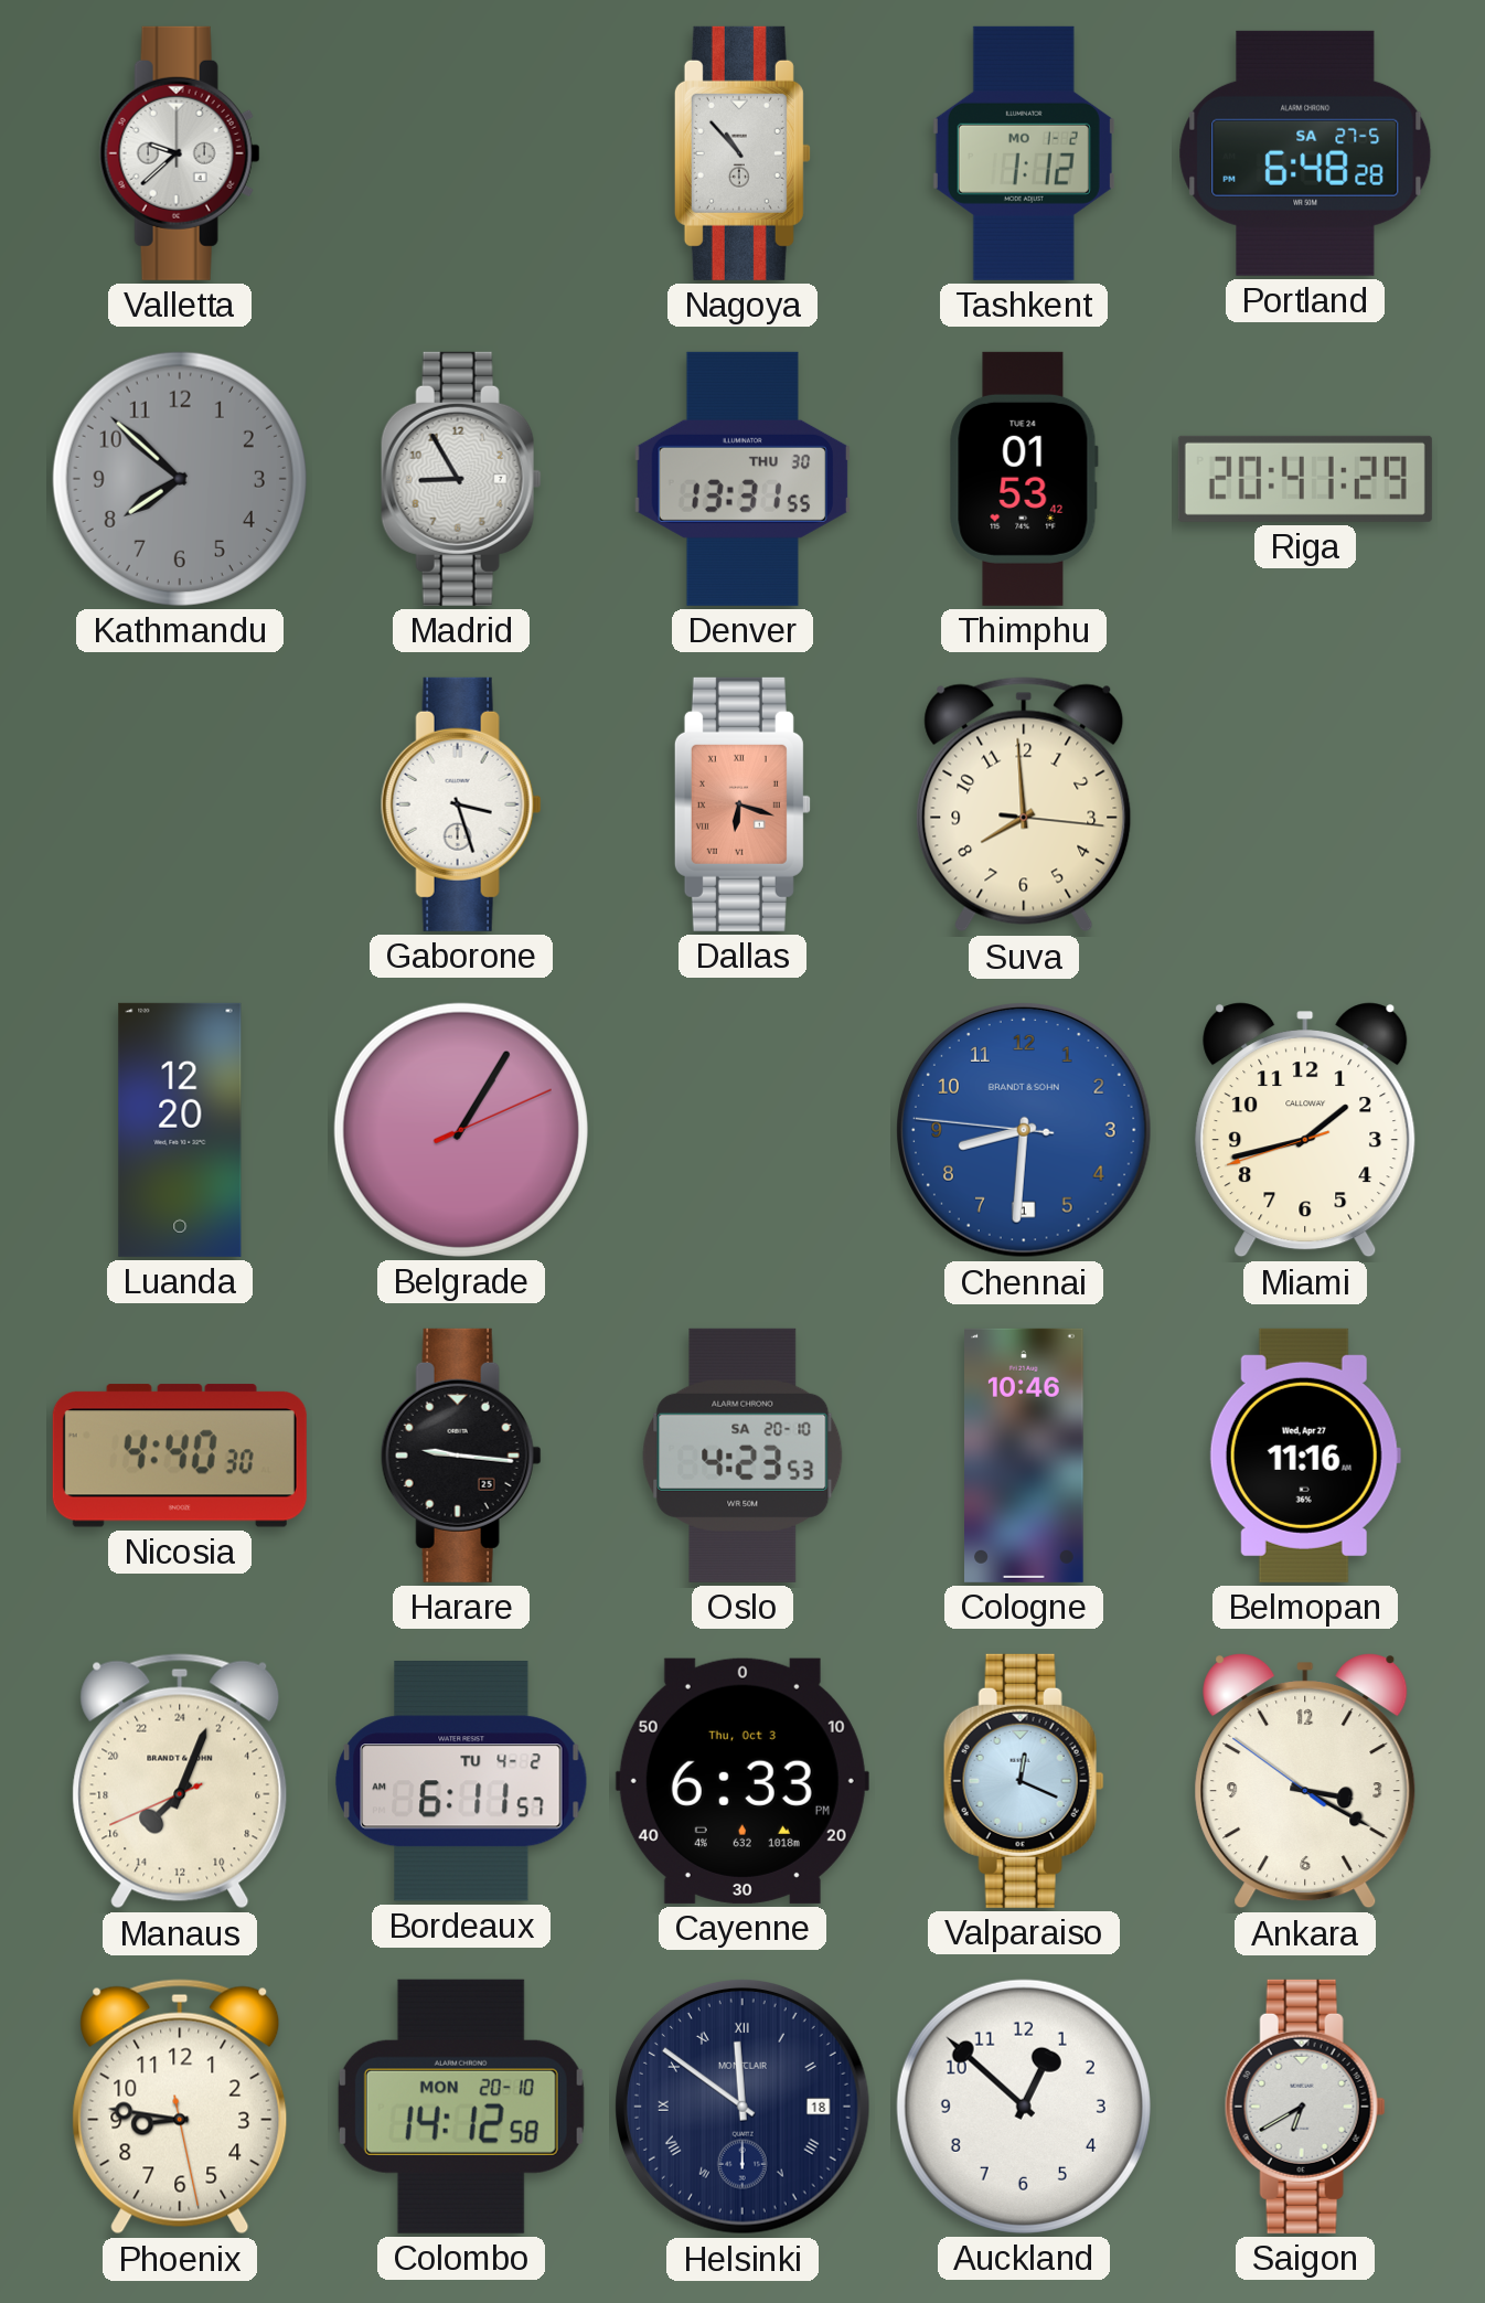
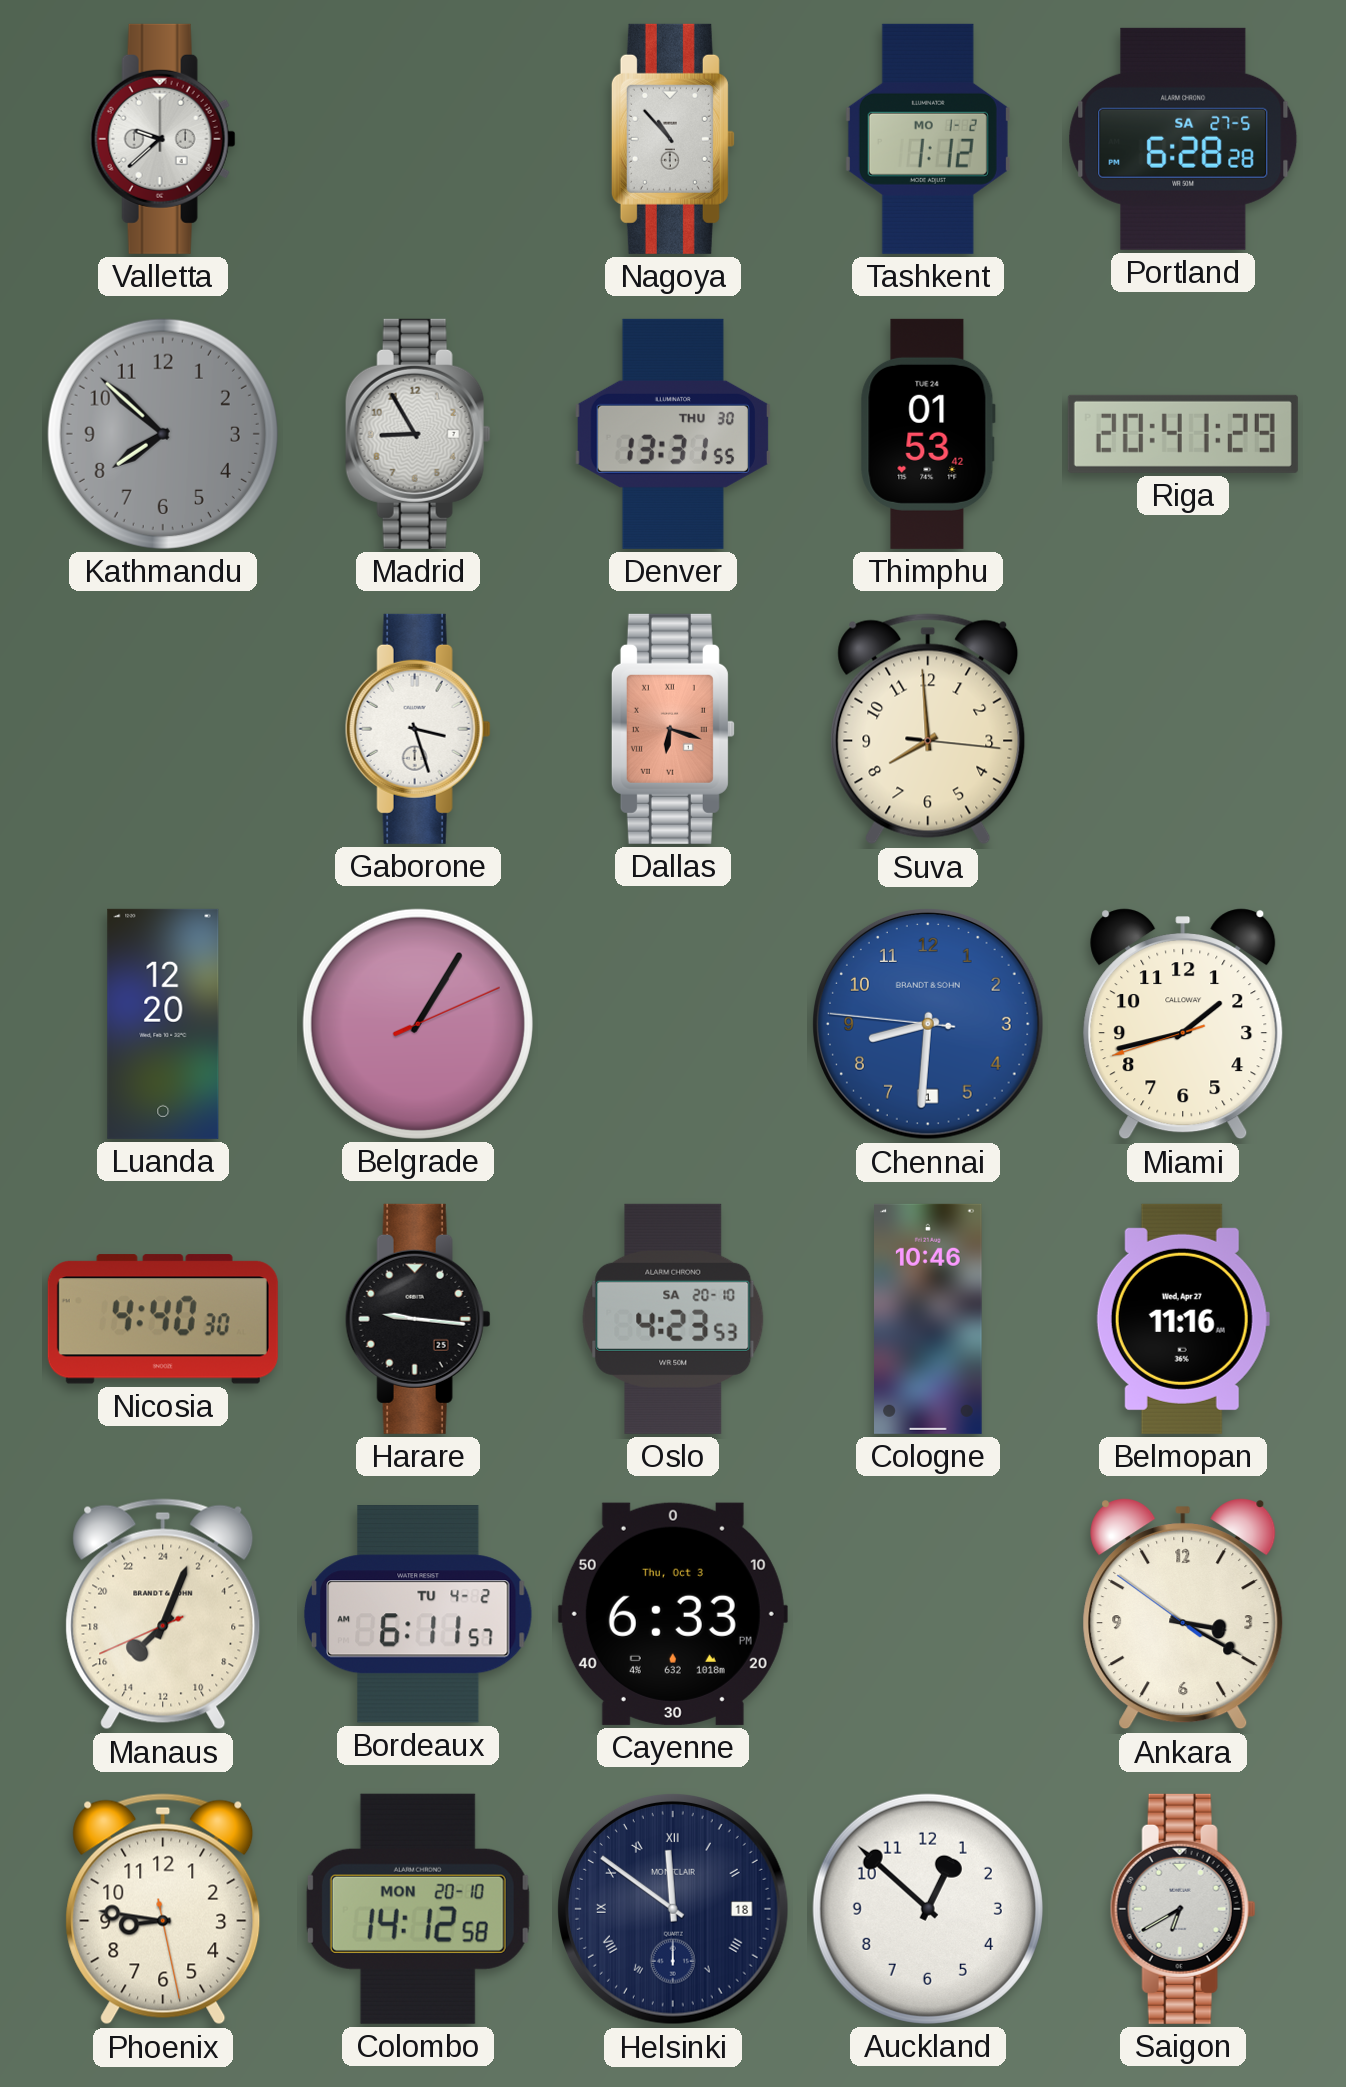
Portland: 6:48 -> 6:28 (1183, 139)
Valparaiso: 12:19 -> none (1024, 1781)
